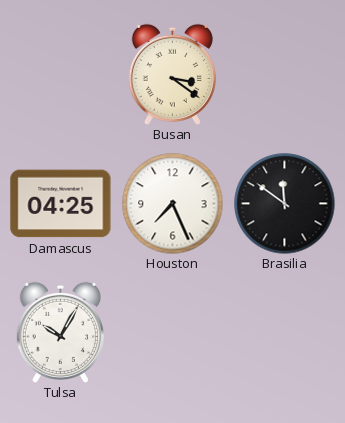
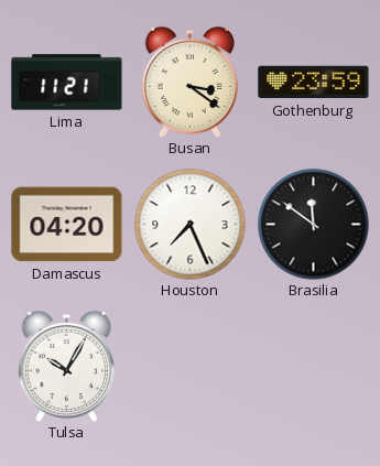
Lima: none -> 11:21 (67, 83)
Gothenburg: none -> 23:59 (314, 83)
Damascus: 04:25 -> 04:20 (67, 225)
